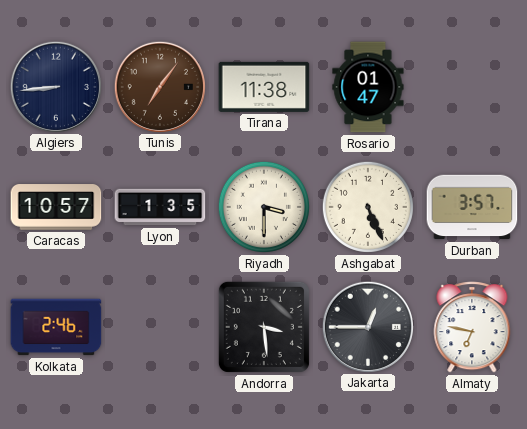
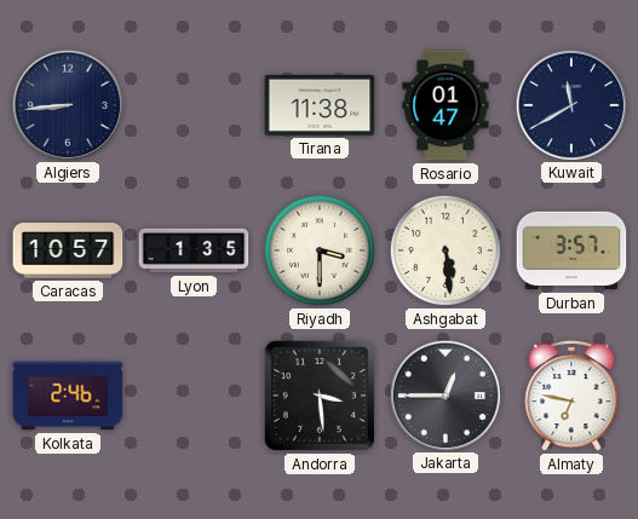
Tunis: 7:06 -> none (159, 86)
Kuwait: none -> 11:40 (570, 104)
Ashgabat: 5:26 -> 5:29 (446, 250)
